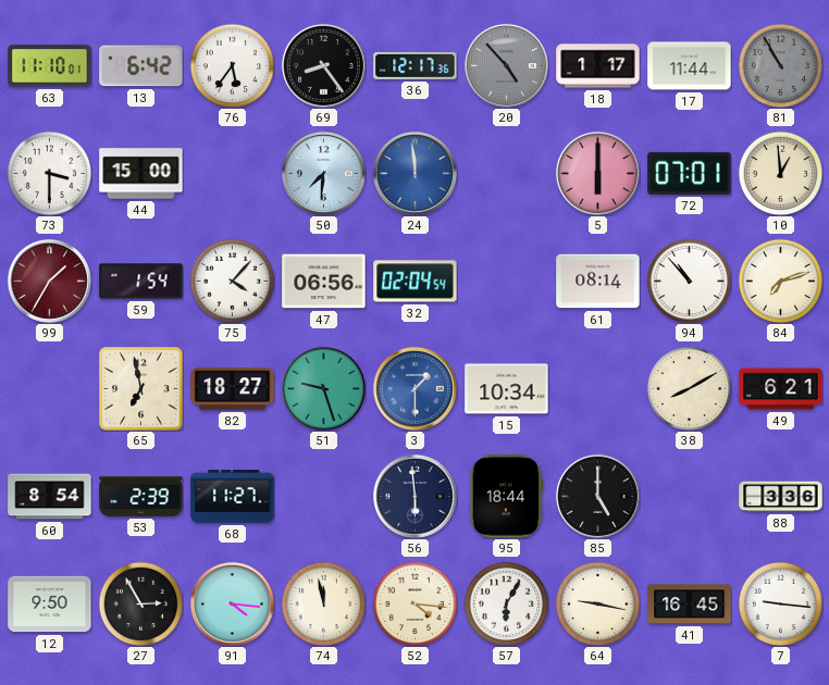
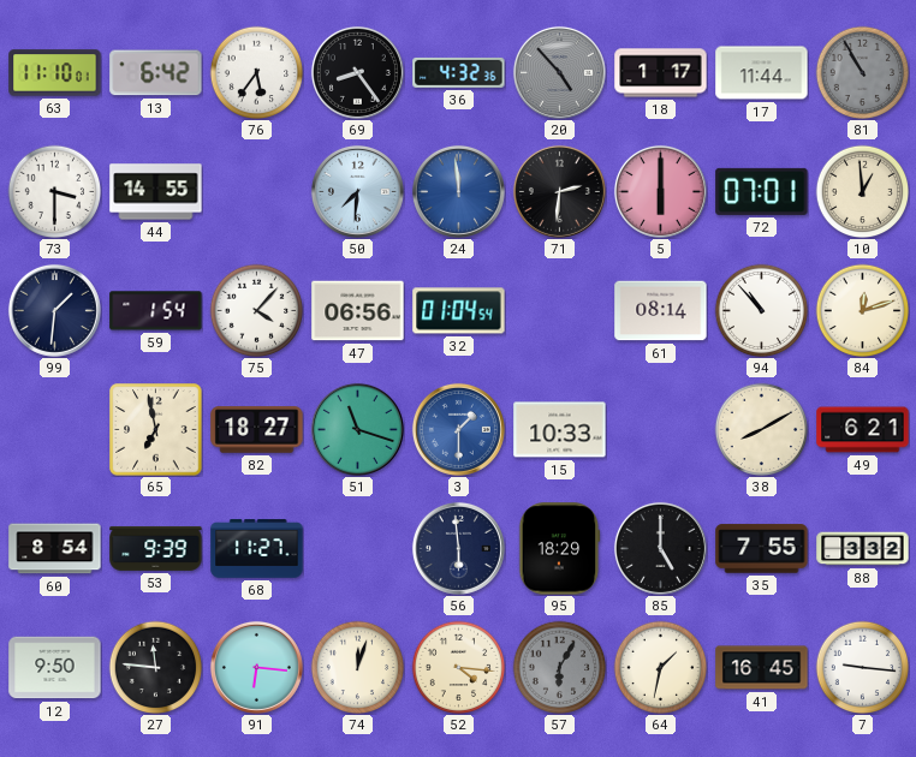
36: 12:17 -> 4:32 (459, 72)
44: 15:00 -> 14:55 (156, 192)
71: none -> 2:31 (559, 191)
99: 1:35 -> 1:31 (54, 310)
99 dial: burgundy -> navy (54, 310)
32: 02:04 -> 01:04 (459, 311)
84: 7:12 -> 12:12 (862, 310)
51: 9:27 -> 11:18 (357, 429)
15: 10:34 -> 10:33 (560, 430)
53: 2:39 -> 9:39 (156, 548)
95: 18:44 -> 18:29 (560, 549)
35: none -> 7:55 (762, 549)
88: 3:36 -> 3:32 (863, 549)
27: 2:55 -> 11:46 (155, 667)
91: 4:16 -> 6:16 (256, 667)
74: 11:58 -> 12:03 (357, 667)
57 dial: white -> grey (559, 667)
64: 9:17 -> 1:32 (660, 667)
